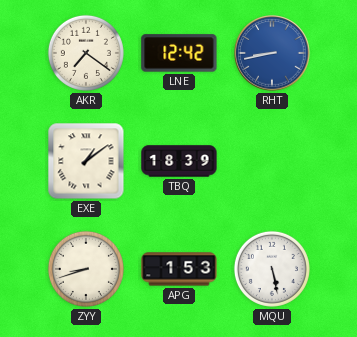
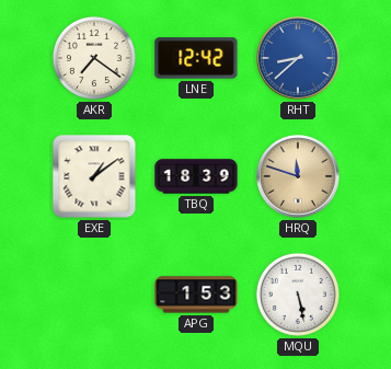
RHT: 8:43 -> 8:38 (298, 58)
HRQ: none -> 11:48 (298, 176)
ZYY: 8:42 -> none (86, 269)
